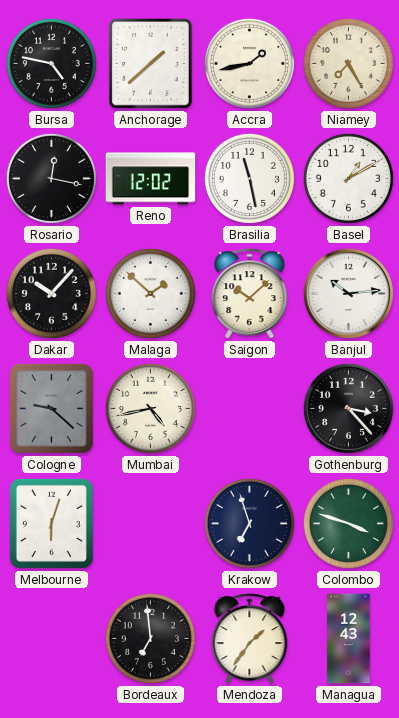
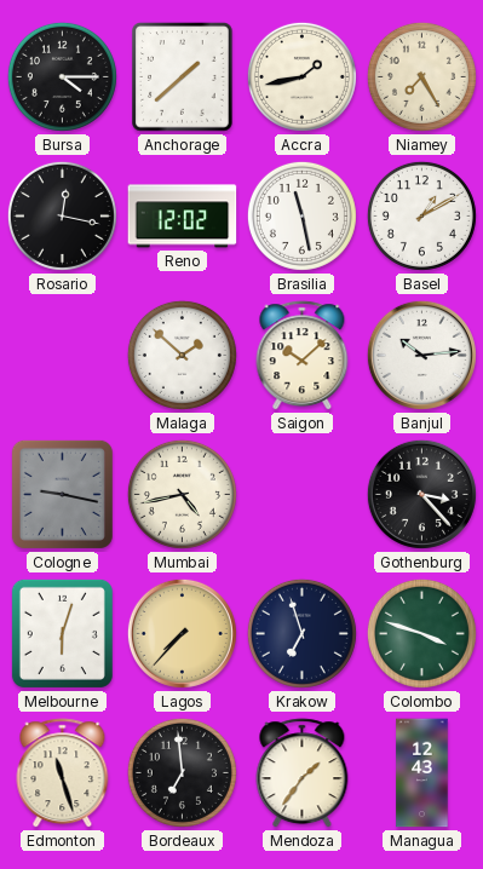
Bursa: 4:47 -> 4:15 (62, 76)
Dakar: 10:07 -> none (51, 293)
Cologne: 9:22 -> 9:17 (62, 494)
Lagos: none -> 7:37 (182, 633)
Edmonton: none -> 11:27 (63, 773)
